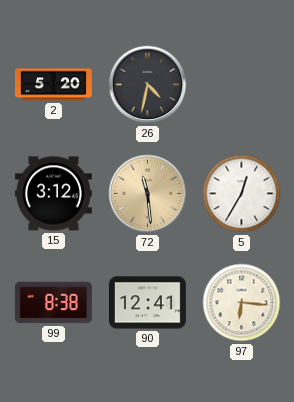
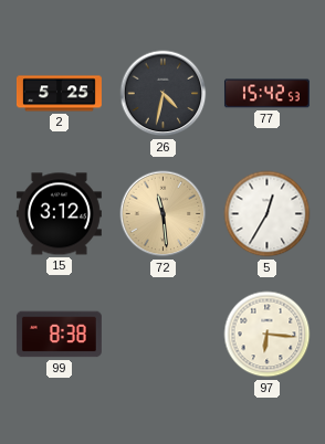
2: 5:20 -> 5:25 (59, 94)
77: none -> 15:42 (266, 94)
90: 12:41 -> none (147, 303)
